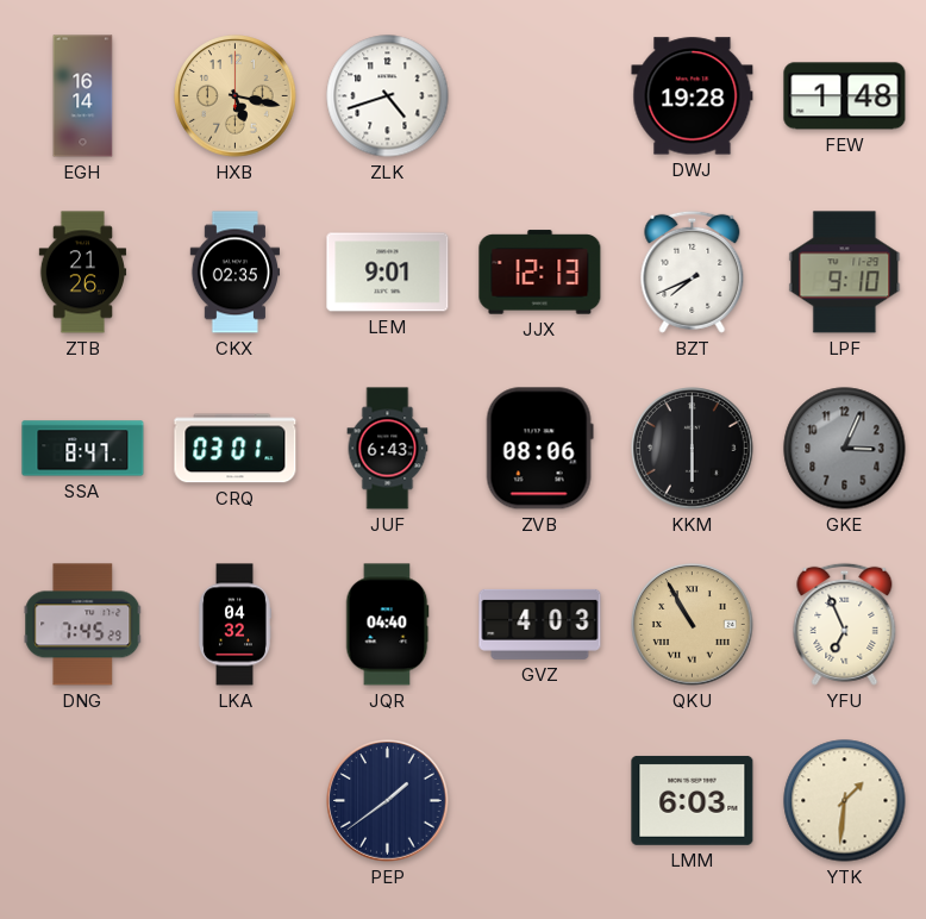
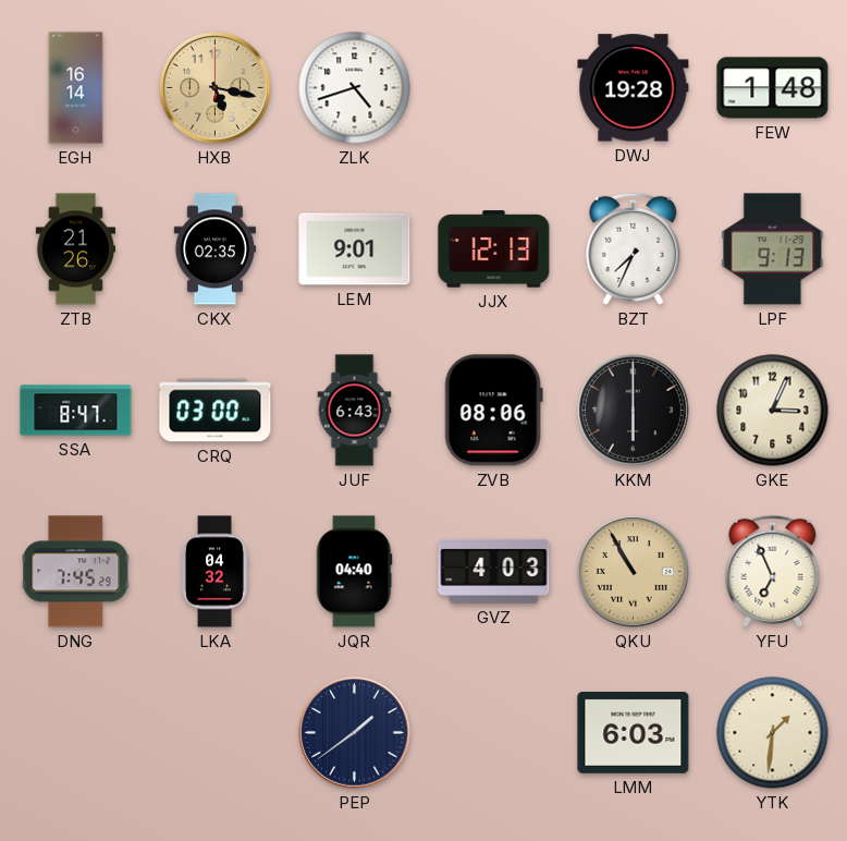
BZT: 7:41 -> 7:34 (634, 248)
LPF: 9:10 -> 9:13 (773, 249)
CRQ: 03:01 -> 03:00 (216, 411)
GKE dial: grey -> cream (773, 411)
